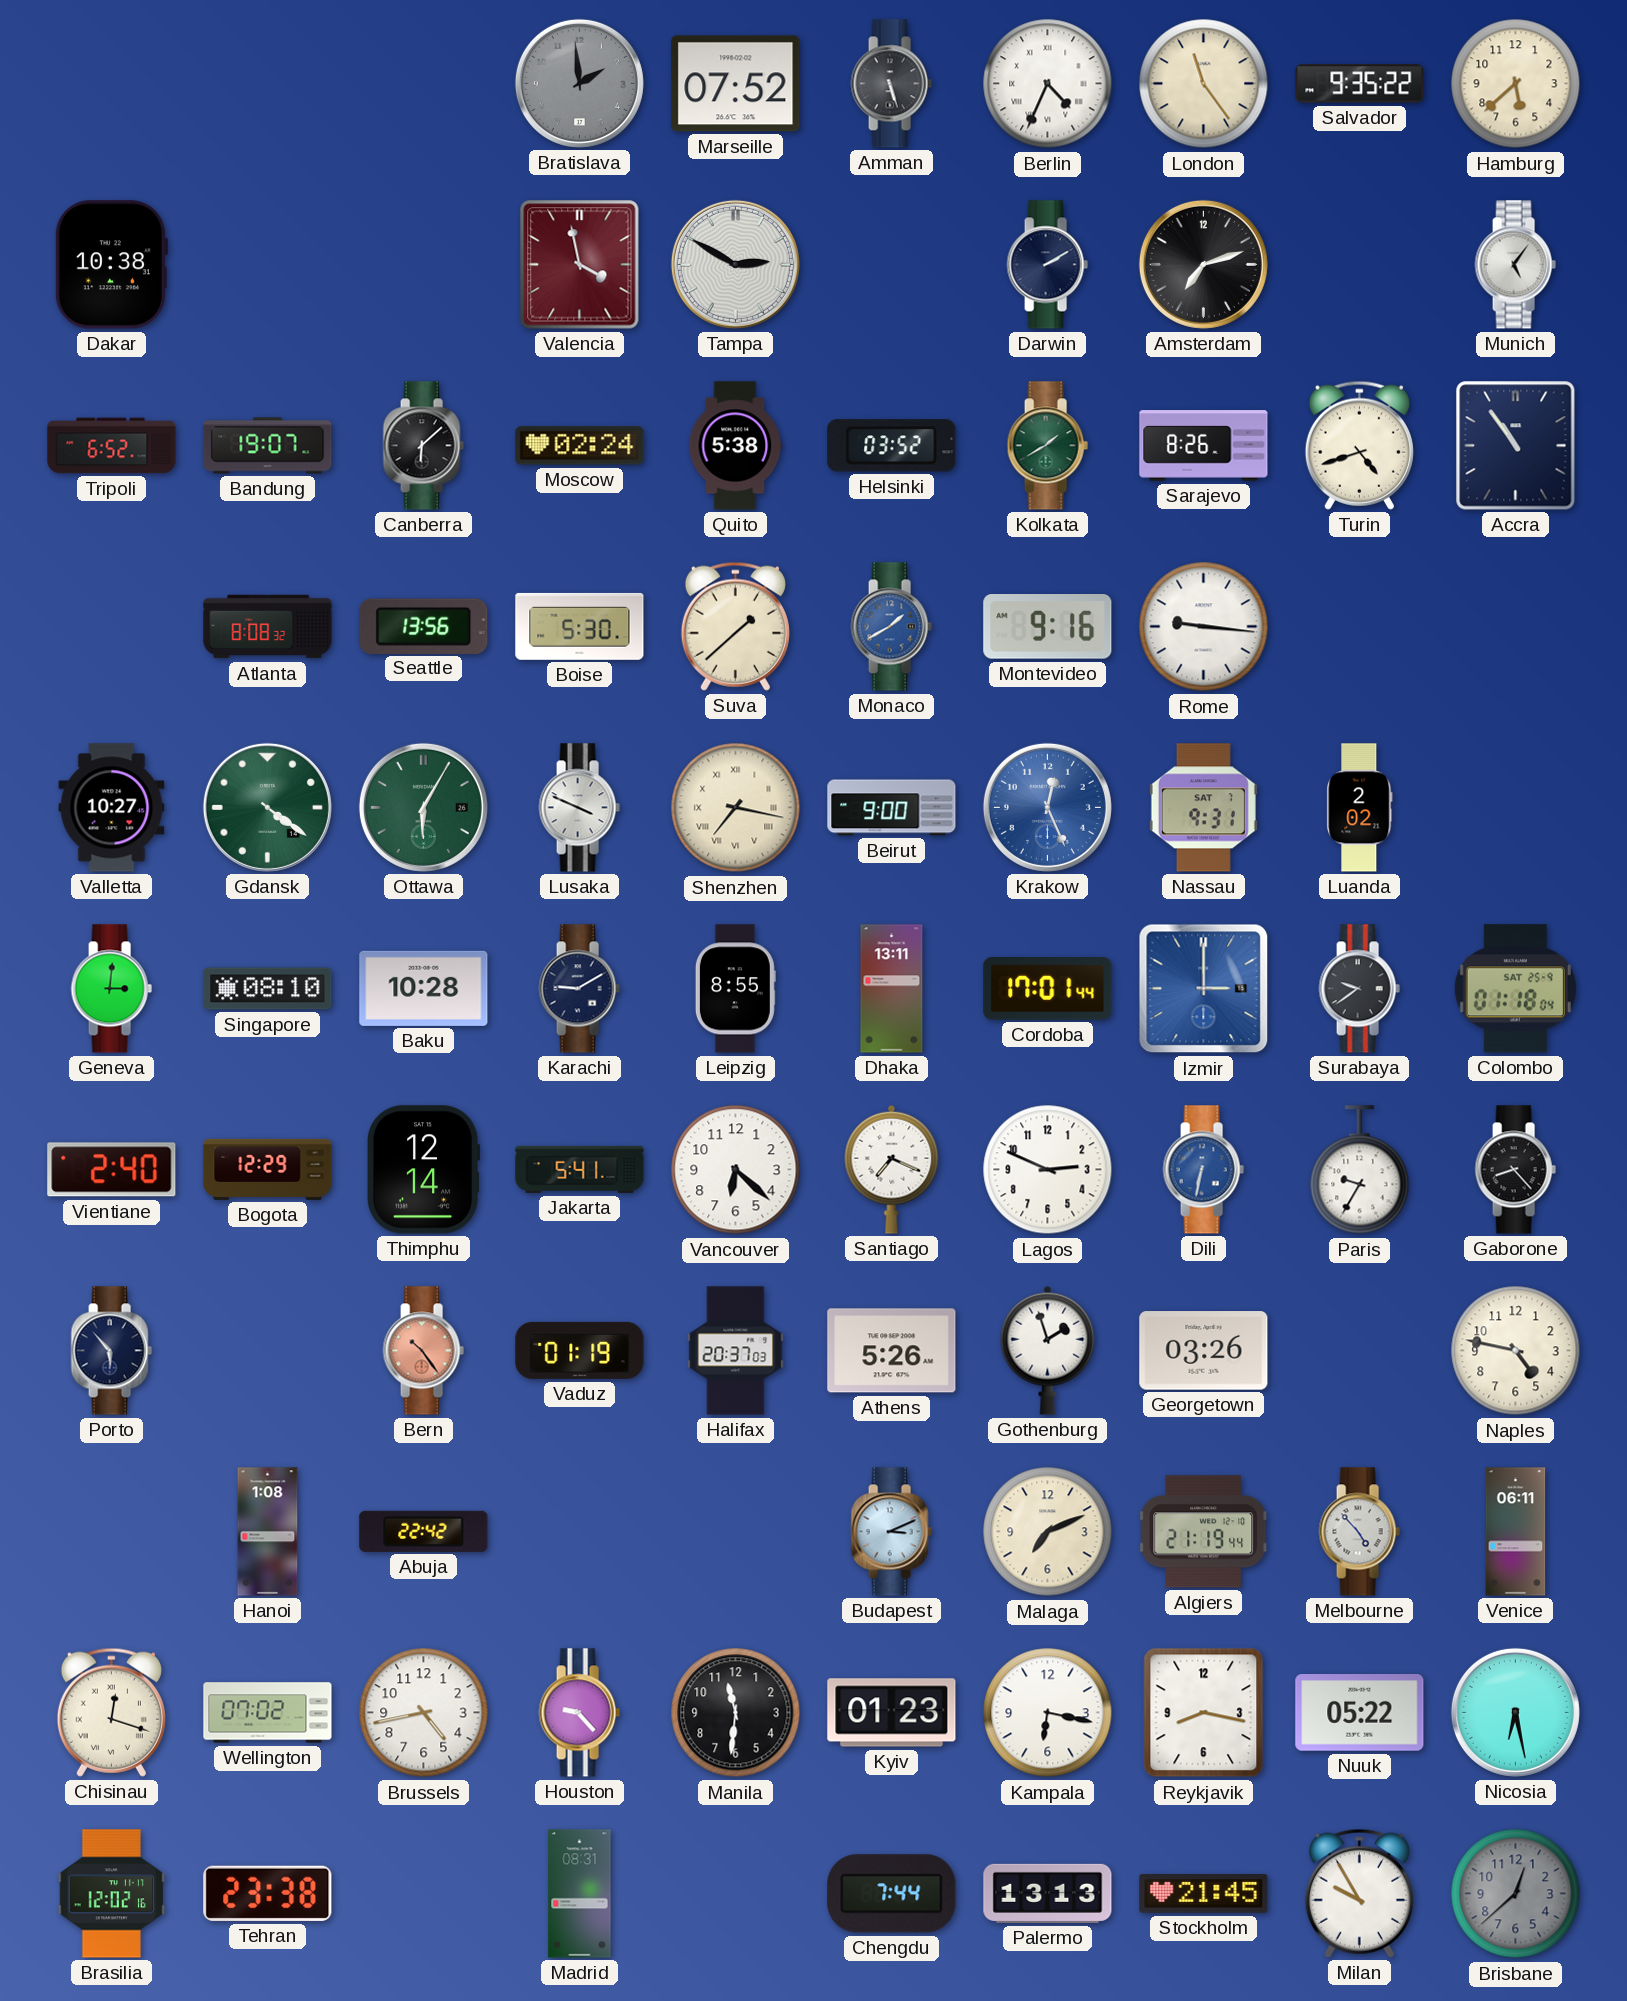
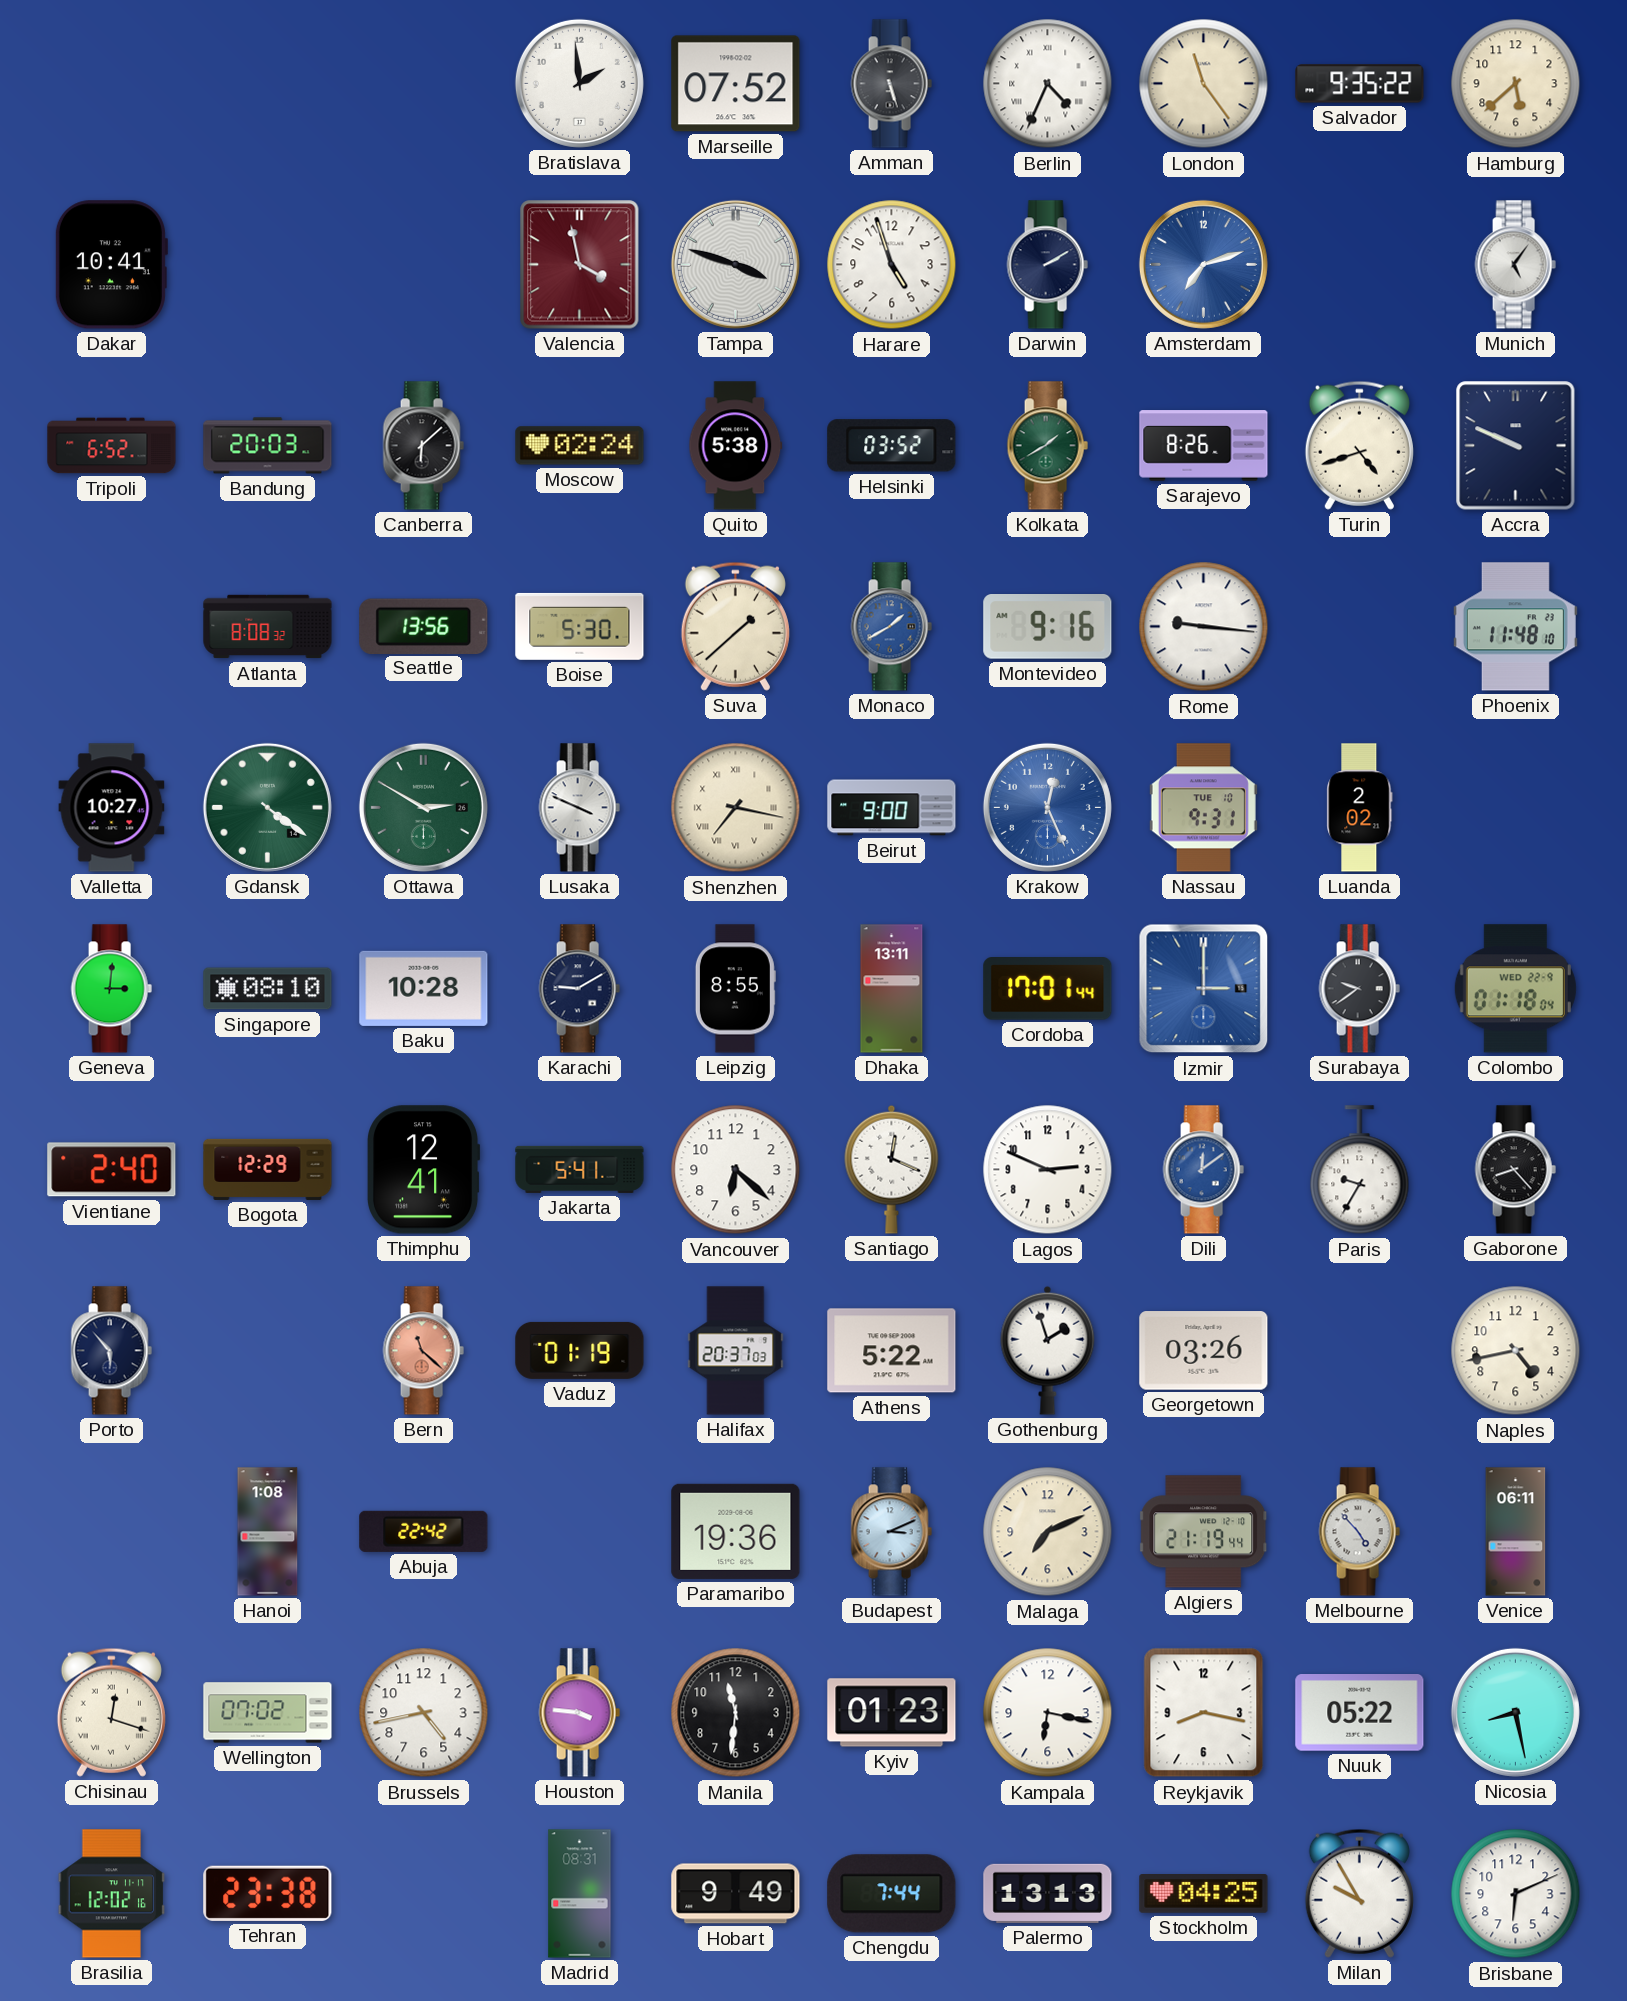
Bratislava dial: grey -> white (579, 83)
Dakar: 10:38 -> 10:41 (111, 265)
Tampa: 2:50 -> 3:48 (735, 264)
Harare: none -> 4:57 (892, 265)
Amsterdam dial: black -> blue (1203, 264)
Bandung: 19:07 -> 20:03 (268, 446)
Accra: 10:54 -> 9:49 (1516, 446)
Phoenix: none -> 11:48 (1515, 627)
Ottawa: 6:05 -> 2:50 (423, 807)
Nassau date: SAT 7 -> TUE 10 (1203, 808)
Colombo date: SAT 25-9 -> WED 22-9 (1515, 989)
Thimphu: 12:14 -> 12:41 (424, 1170)
Santiago: 7:19 -> 12:19 (892, 1169)
Dili: 6:32 -> 12:09 (1203, 1170)
Bern: 10:24 -> 11:22 (423, 1351)
Athens: 5:26 -> 5:22 (892, 1351)
Naples: 4:47 -> 4:43 (1516, 1351)
Paramaribo: none -> 19:36 (736, 1531)
Houston: 9:23 -> 3:46 (579, 1713)
Nicosia: 6:28 -> 8:28 (1515, 1712)
Hobart: none -> 9:49 (736, 1894)
Stockholm: 21:45 -> 04:25 (1204, 1894)
Brisbane: 12:38 -> 6:11 (1516, 1894)
Brisbane dial: grey -> white (1516, 1894)
